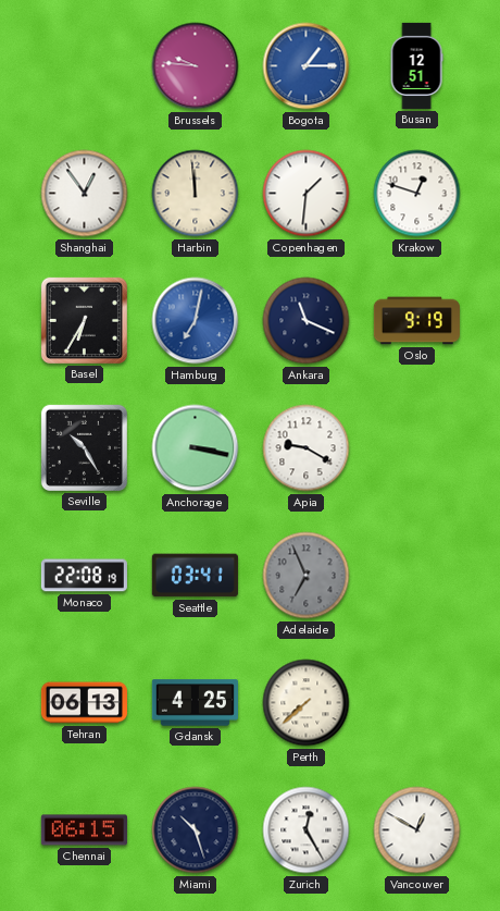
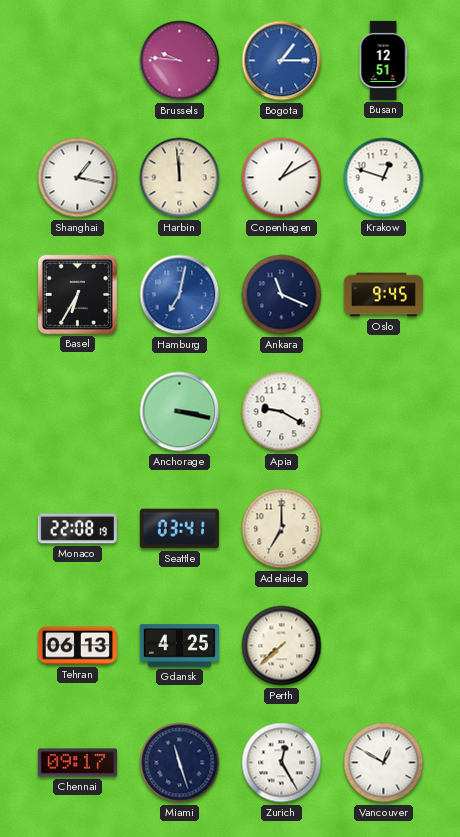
Shanghai: 12:54 -> 1:17 (78, 178)
Copenhagen: 1:31 -> 1:10 (282, 178)
Oslo: 9:19 -> 9:45 (383, 295)
Seville: 10:25 -> none (84, 447)
Adelaide: 6:56 -> 7:00 (282, 529)
Adelaide dial: grey -> cream (282, 529)
Chennai: 06:15 -> 09:17 (77, 763)
Miami: 10:27 -> 11:27 (180, 763)
